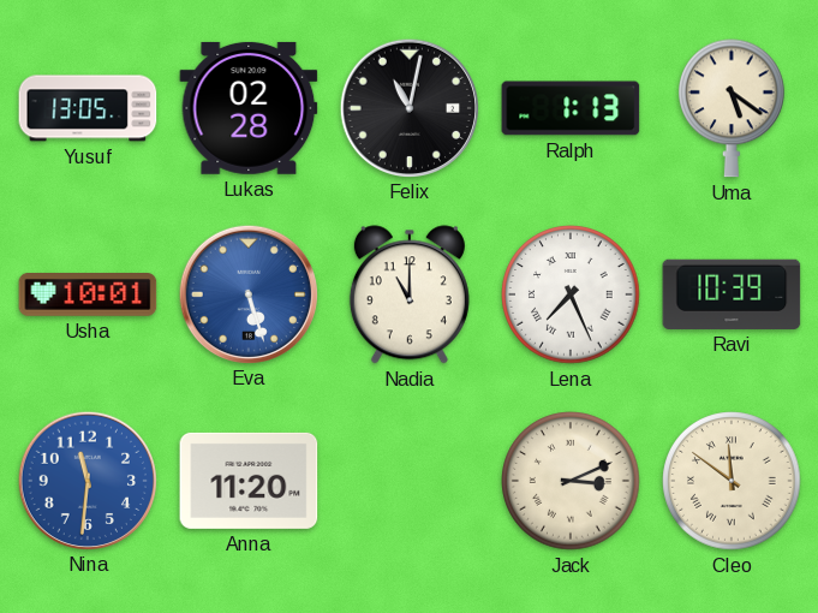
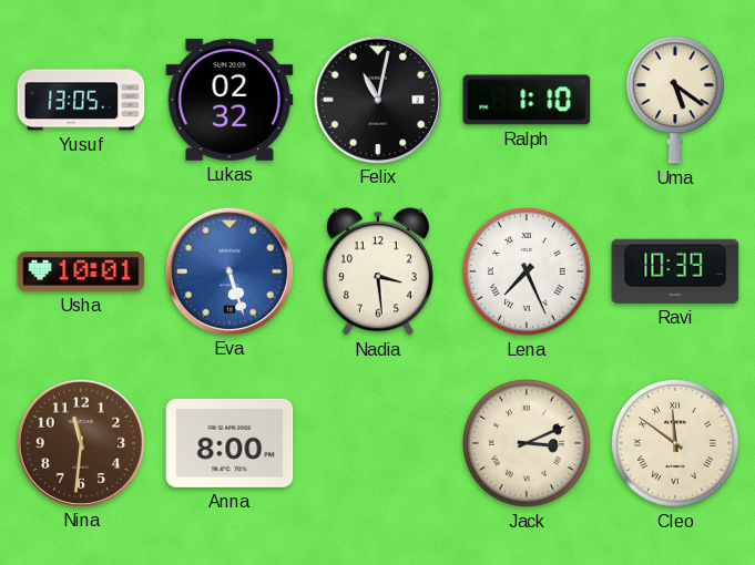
Lukas: 02:28 -> 02:32 (229, 100)
Ralph: 1:13 -> 1:10 (527, 100)
Nadia: 11:00 -> 3:29 (378, 271)
Nina dial: blue -> brown (80, 442)
Anna: 11:20 -> 8:00 (229, 443)
